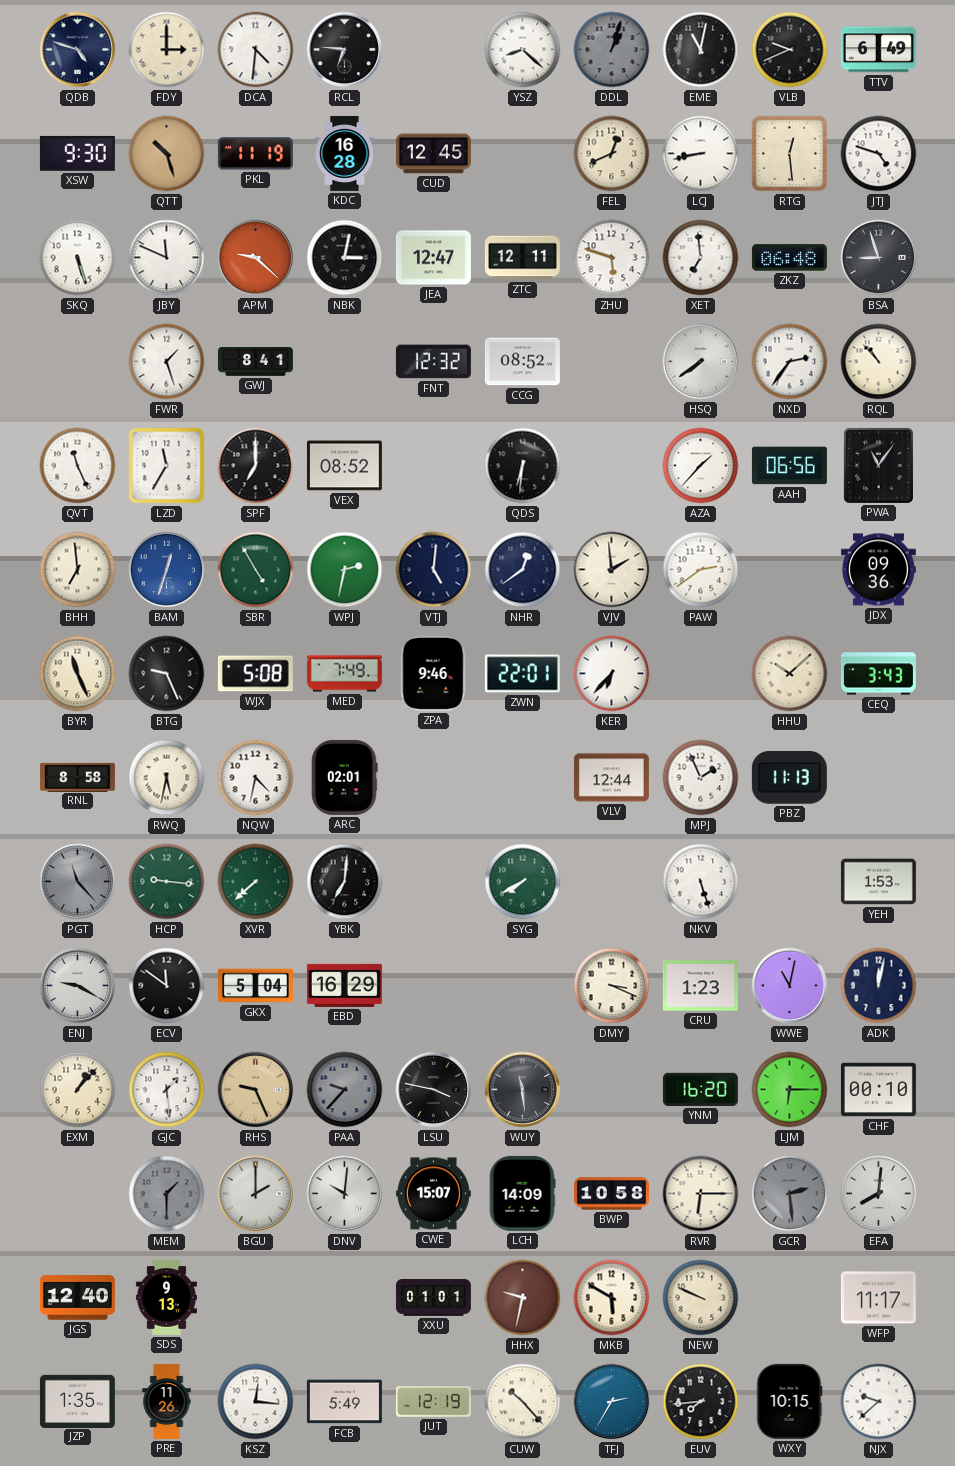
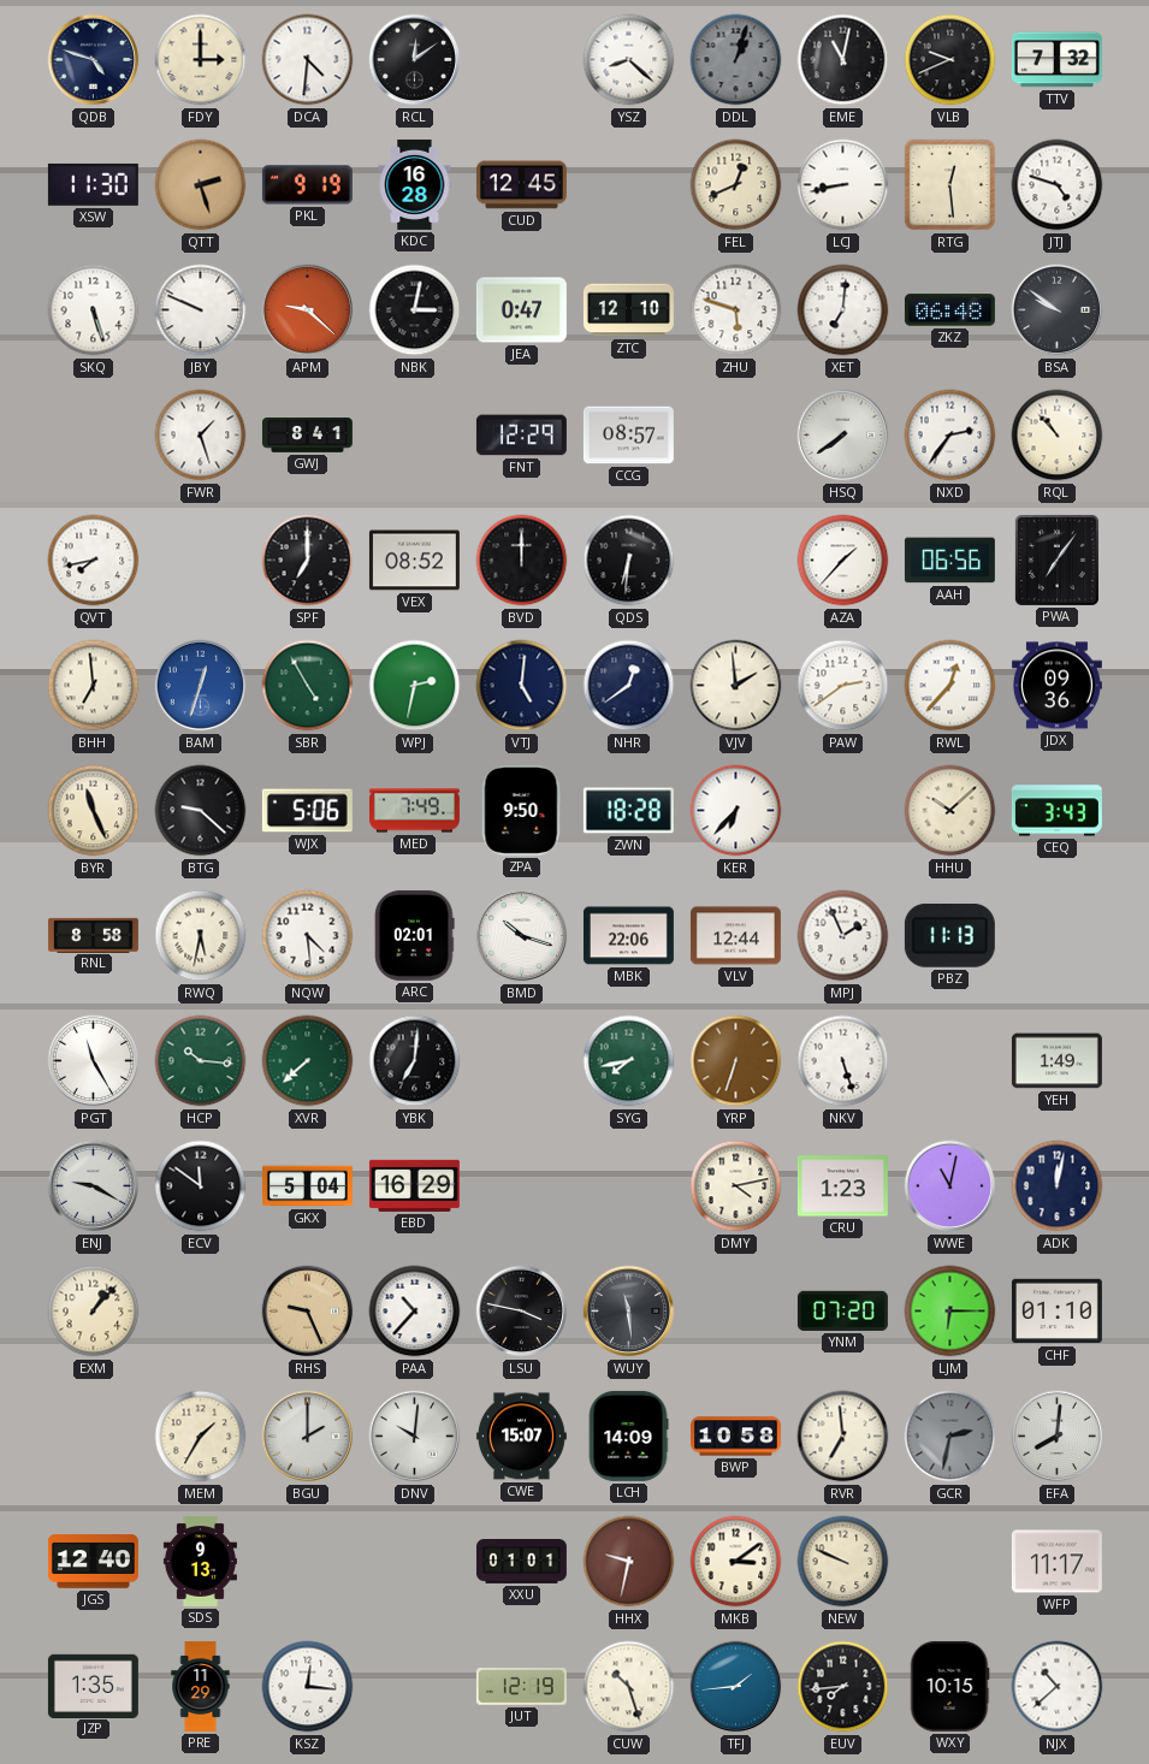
RCL: 6:46 -> 12:09 (415, 60)
TTV: 6:49 -> 7:32 (1056, 60)
XSW: 9:30 -> 11:30 (93, 184)
QTT: 10:27 -> 2:27 (201, 185)
PKL: 11:19 -> 9:19 (307, 185)
JBY: 11:49 -> 9:49 (201, 310)
JEA: 12:47 -> 0:47 (521, 310)
ZTC: 12:11 -> 12:10 (628, 310)
XET: 6:59 -> 7:01 (843, 310)
BSA: 8:57 -> 9:51 (1058, 310)
FNT: 12:32 -> 12:29 (521, 436)
CCG: 08:52 -> 08:57 (628, 436)
QVT: 11:26 -> 7:43 (94, 561)
LZD: 11:35 -> none (167, 466)
BVD: none -> 12:00 (522, 561)
PWA: 11:06 -> 7:06 (1056, 560)
RWL: none -> 12:37 (950, 686)
BTG: 9:26 -> 9:22 (201, 811)
WJX: 5:08 -> 5:06 (307, 811)
ZPA: 9:46 -> 9:50 (522, 810)
ZWN: 22:01 -> 18:28 (628, 811)
NQW: 4:32 -> 4:29 (308, 936)
BMD: none -> 10:18 (522, 936)
MBK: none -> 22:06 (628, 936)
PGT: 11:23 -> 11:25 (94, 1061)
PGT dial: grey -> white (94, 1061)
HCP: 9:16 -> 10:16 (201, 1061)
SYG: 7:40 -> 7:43 (629, 1061)
YRP: none -> 6:33 (736, 1061)
YEH: 1:53 -> 1:49 (1056, 1061)
DMY: 3:19 -> 4:13 (736, 1186)
GJC: 1:29 -> none (167, 1090)
PAA: 9:37 -> 10:37 (415, 1312)
PAA dial: grey -> white (415, 1312)
YNM: 16:20 -> 07:20 (842, 1310)
CHF: 00:10 -> 01:10 (1056, 1312)
MEM: 1:30 -> 1:35 (201, 1437)
MEM dial: grey -> cream (201, 1437)
RVR: 6:15 -> 6:59 (843, 1437)
GCR: 2:29 -> 2:32 (950, 1437)
MKB: 5:50 -> 3:09 (736, 1562)
PRE: 11:26 -> 11:29 (201, 1686)
FCB: 5:49 -> none (344, 1402)
CUW: 10:23 -> 10:27 (629, 1687)
TFJ: 2:35 -> 1:44 (736, 1687)
NJX: 9:38 -> 10:38 (1058, 1687)
